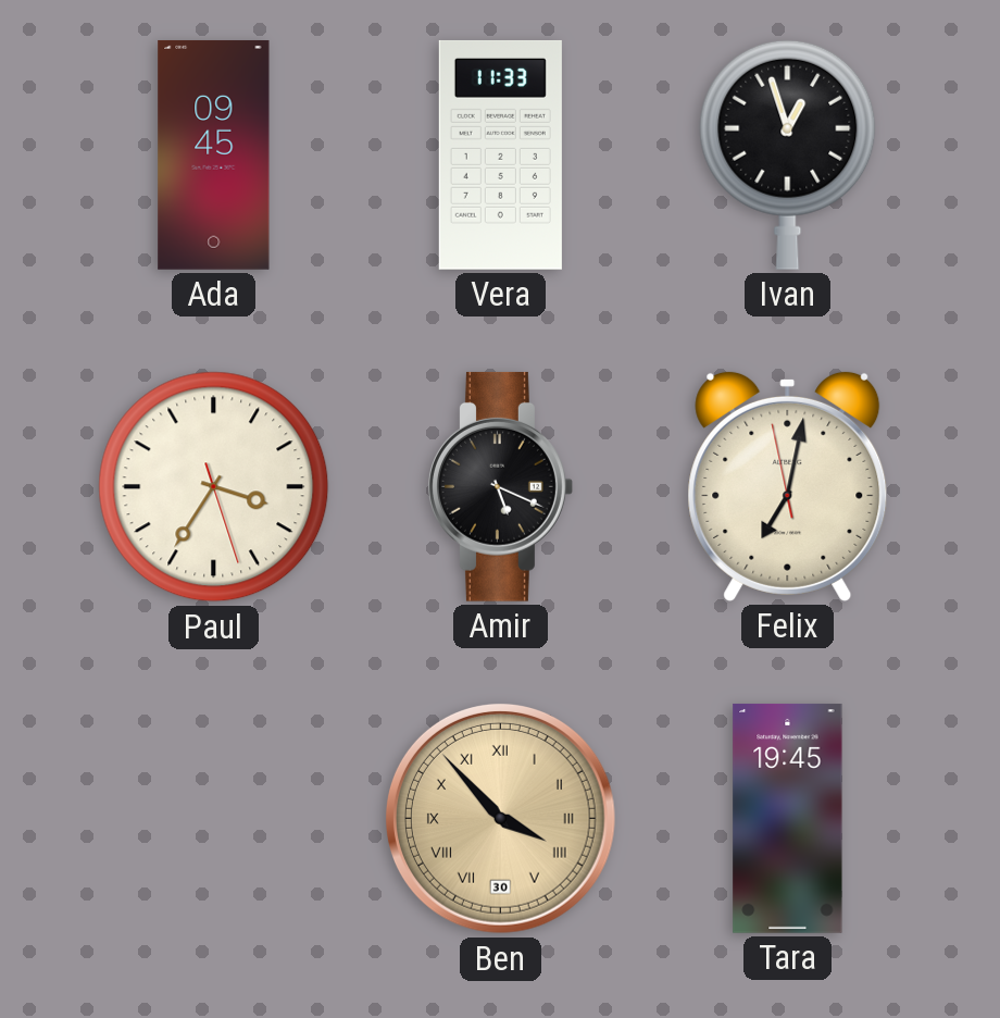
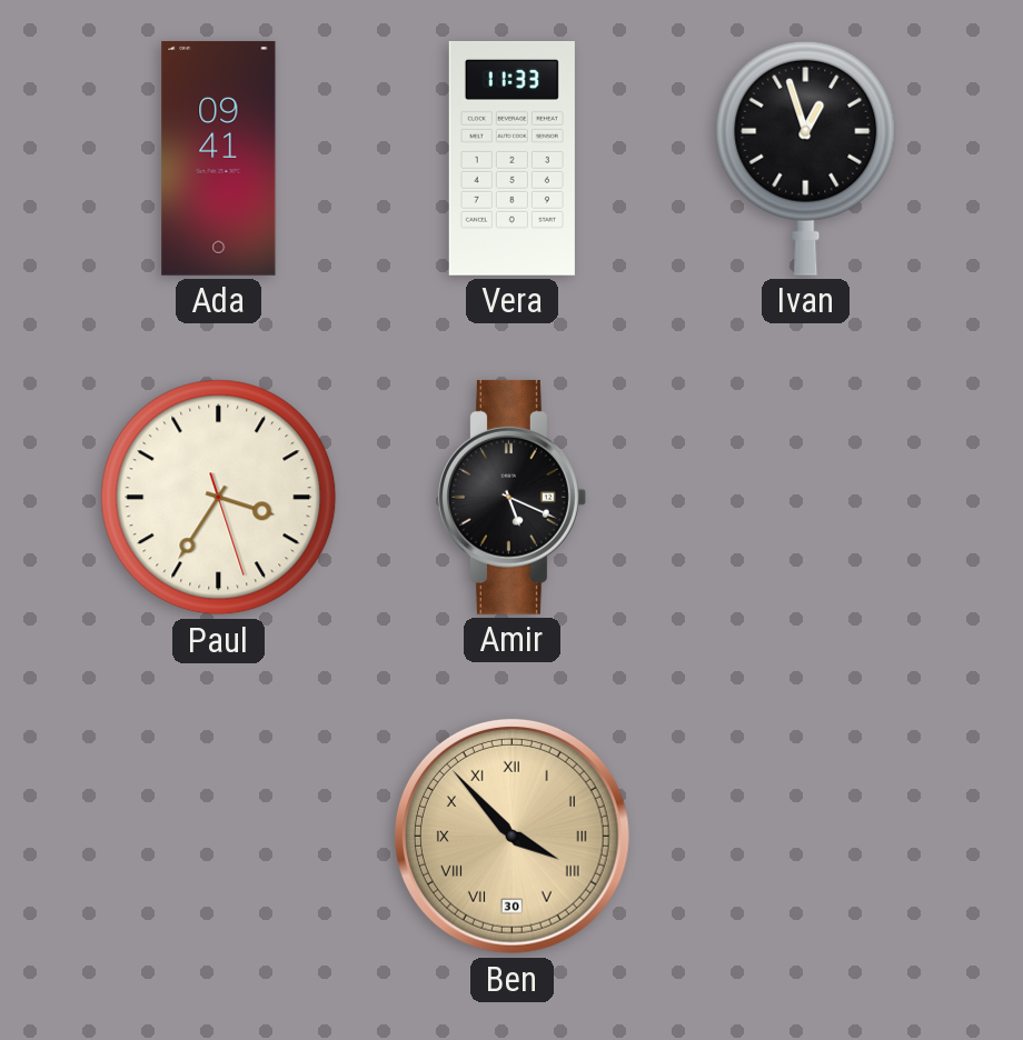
Ada: 09:45 -> 09:41 (219, 158)
Felix: 7:01 -> none (788, 486)
Tara: 19:45 -> none (788, 818)
